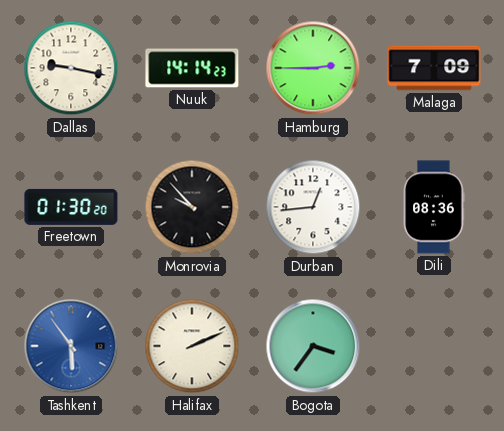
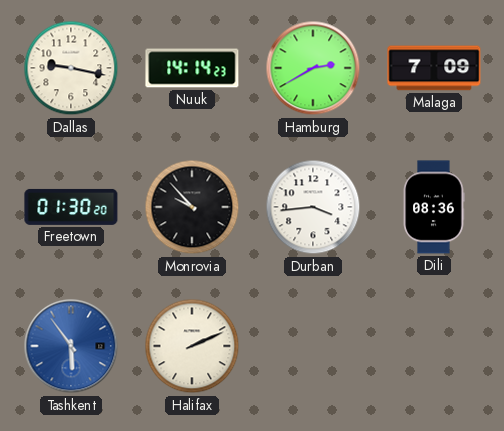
Hamburg: 2:45 -> 2:40 (313, 68)
Durban: 12:44 -> 3:44 (313, 207)
Bogota: 3:36 -> none (313, 346)
